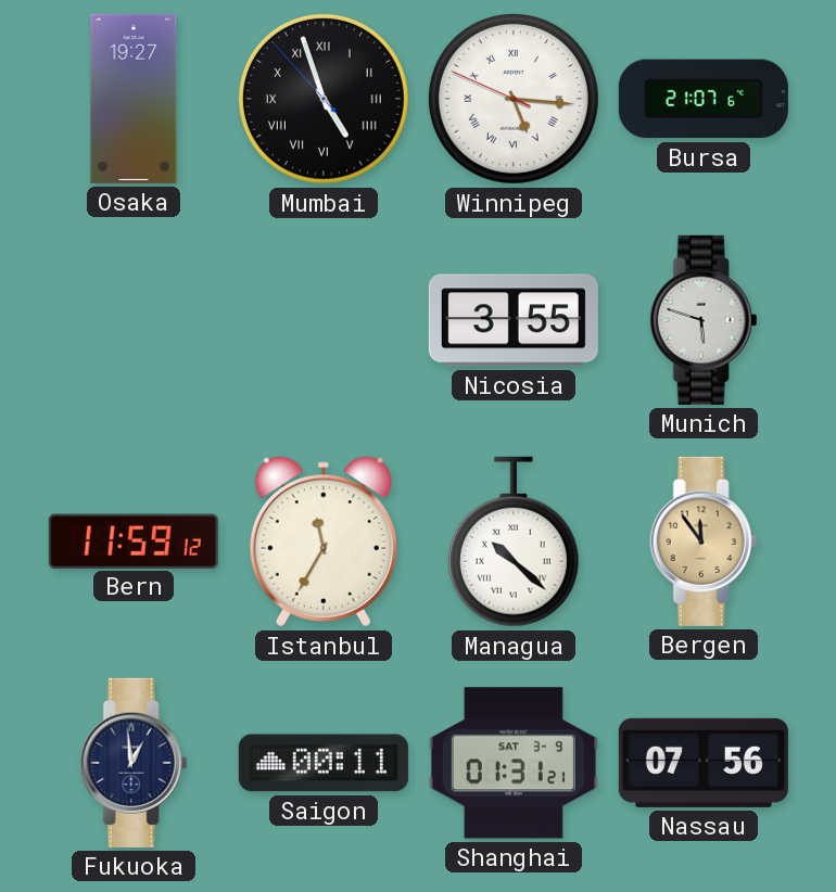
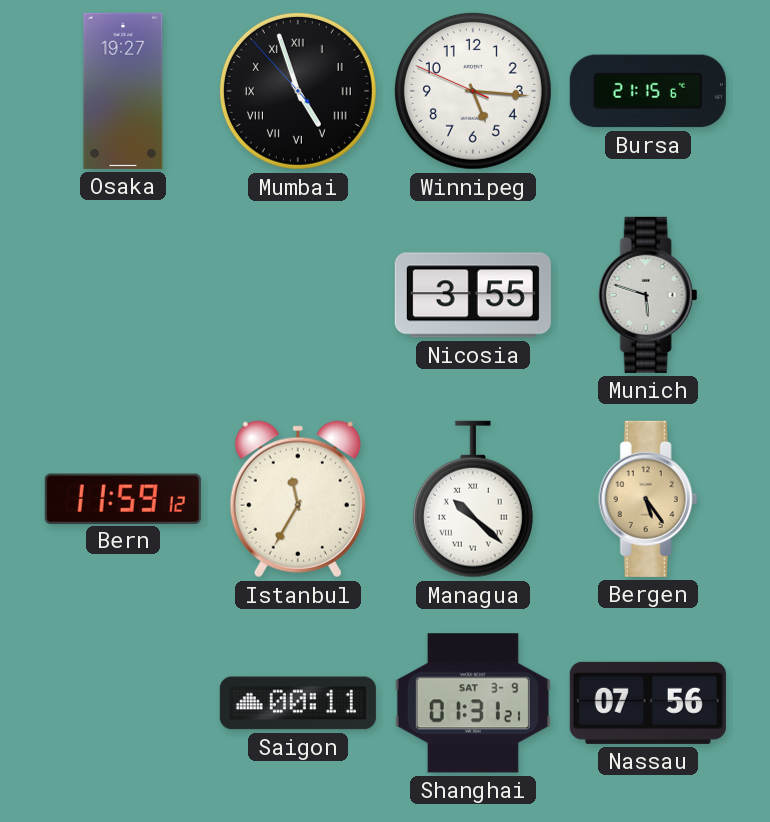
Winnipeg numerals: Roman -> Arabic (473, 91)
Bursa: 21:07 -> 21:15 (648, 91)
Bergen: 11:54 -> 5:24 (648, 499)
Fukuoka: 12:59 -> none (134, 763)
